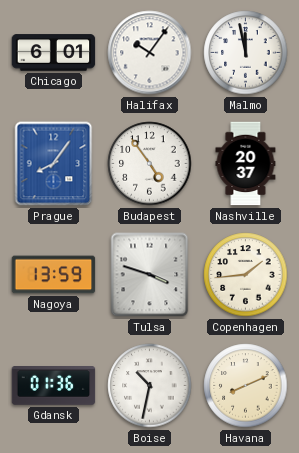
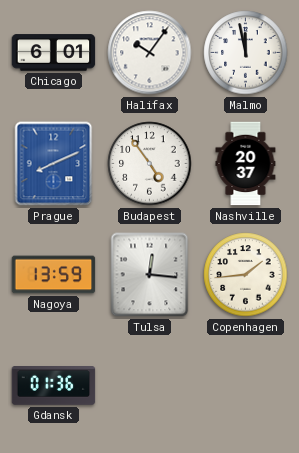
Prague: 8:06 -> 8:11 (54, 164)
Tulsa: 3:48 -> 12:16 (150, 275)
Boise: 10:32 -> none (150, 386)
Havana: 8:11 -> none (246, 386)
